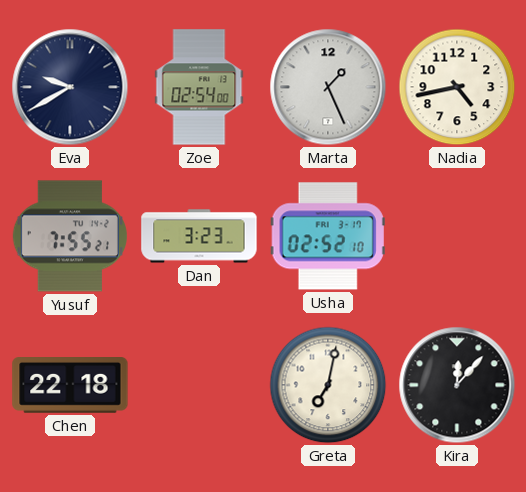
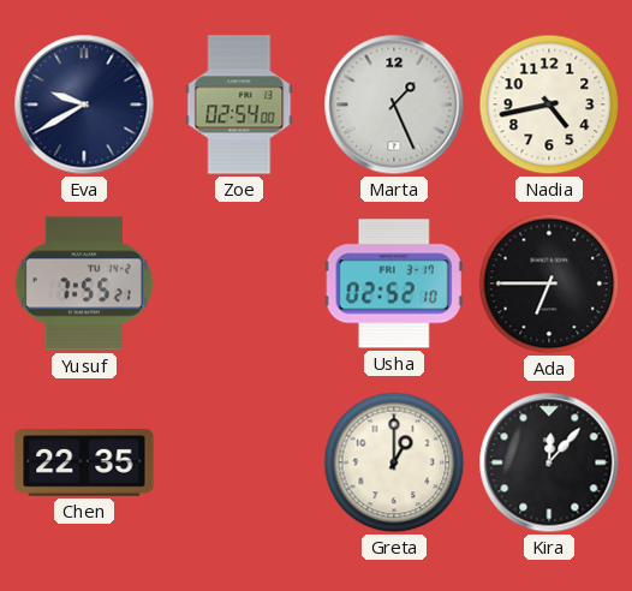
Dan: 3:23 -> none (199, 236)
Ada: none -> 6:45 (549, 283)
Chen: 22:18 -> 22:35 (84, 464)
Greta: 7:02 -> 1:00 (394, 462)
